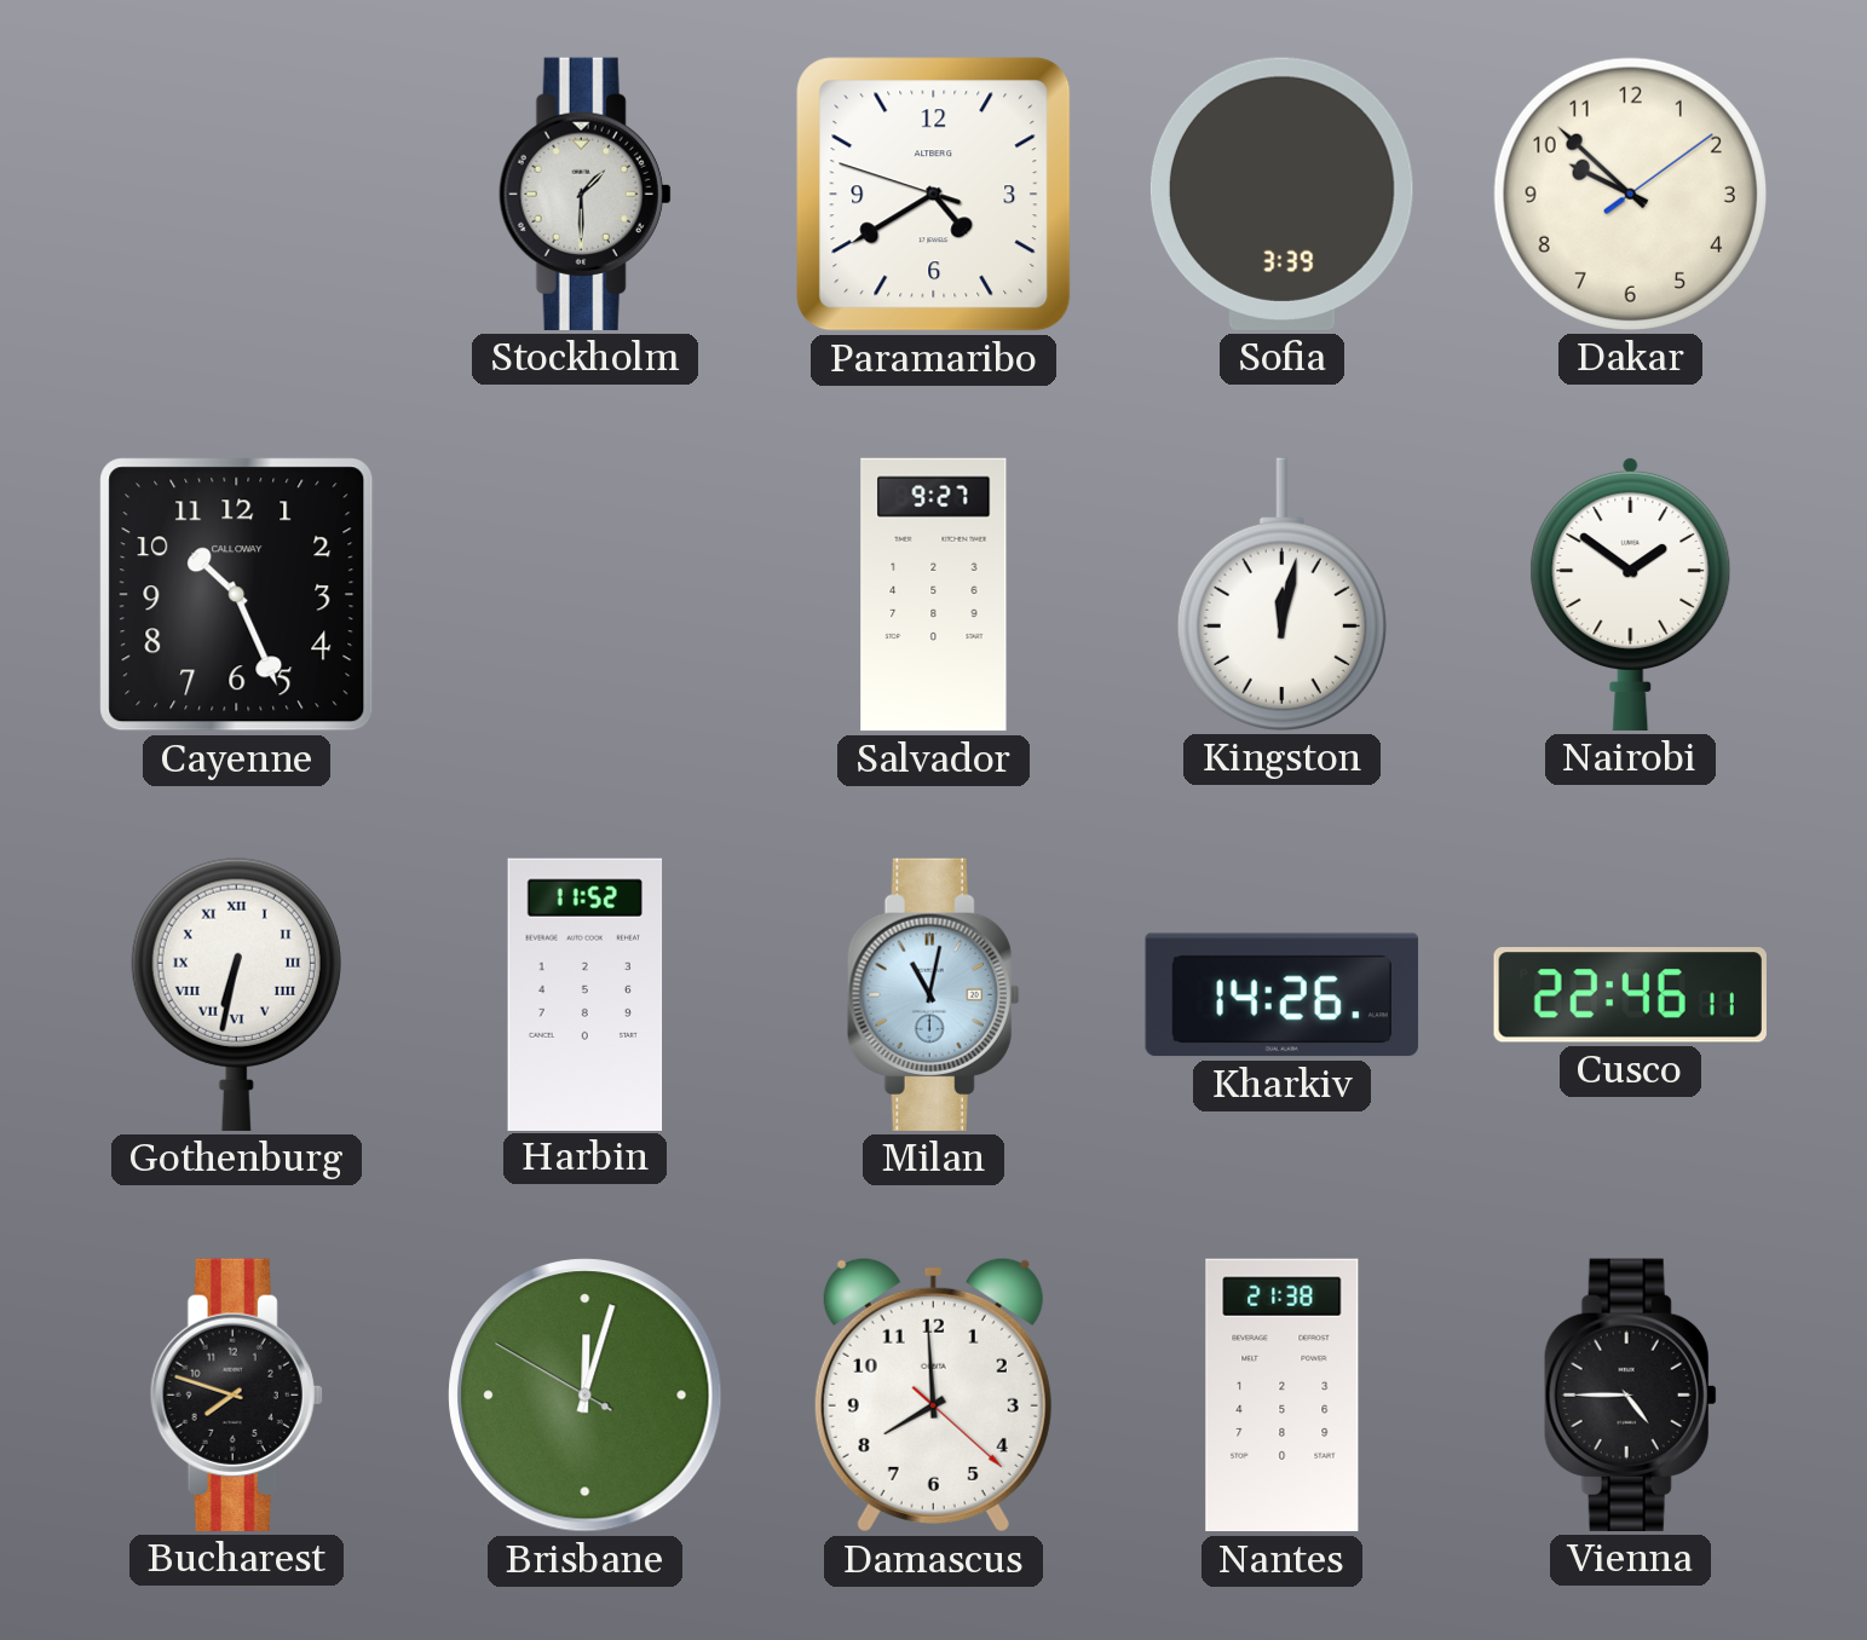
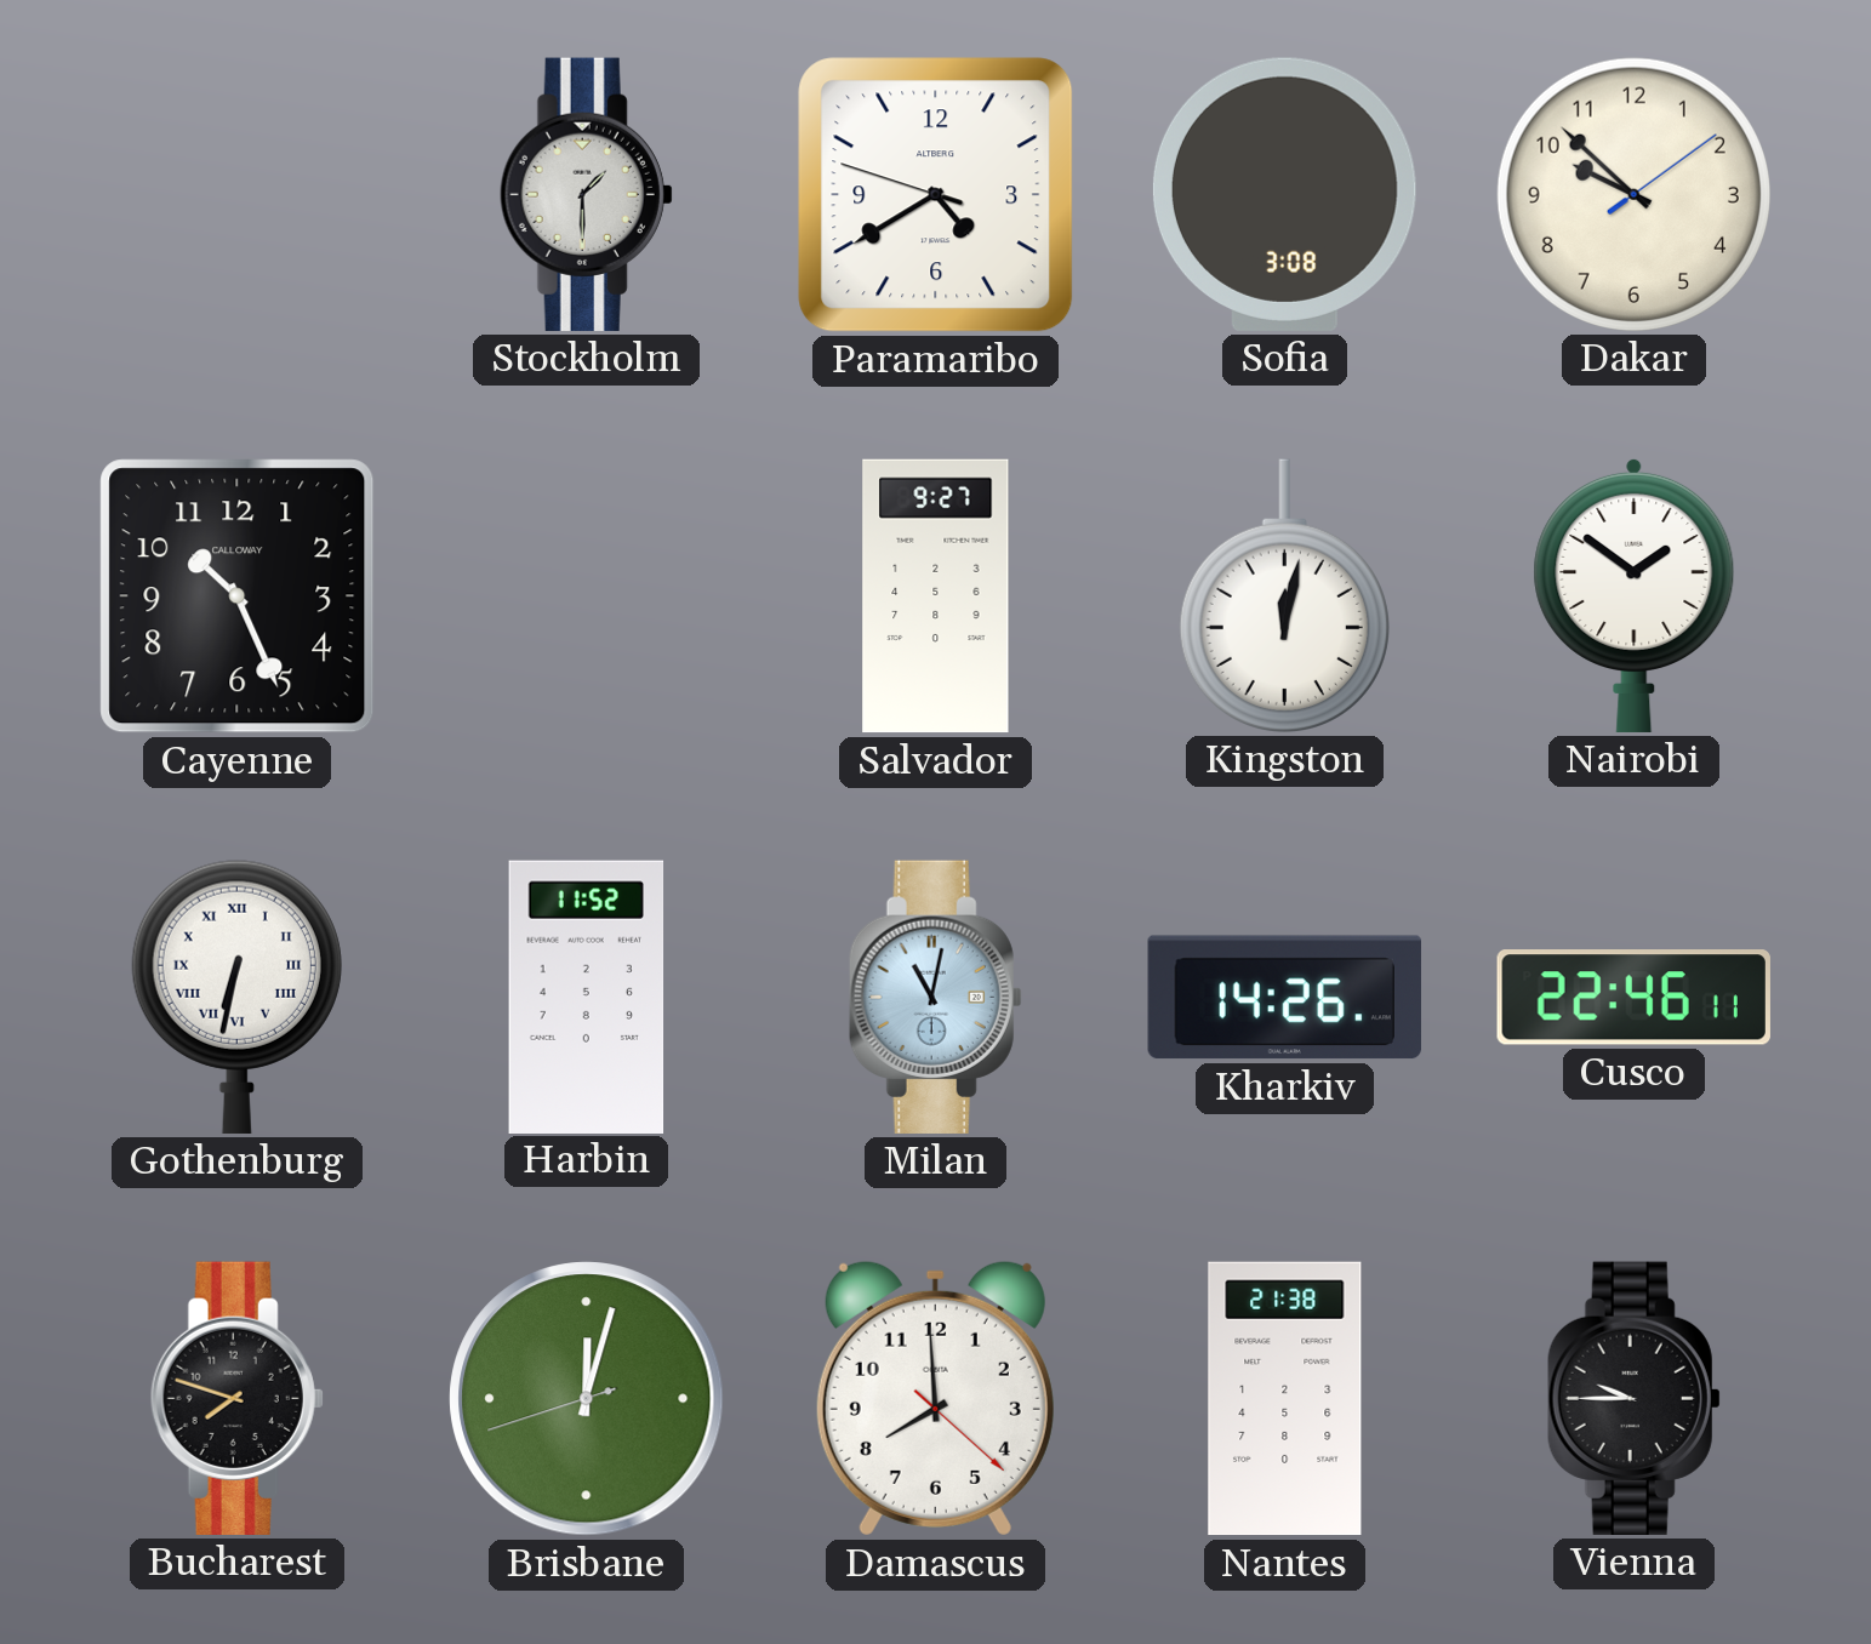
Sofia: 3:39 -> 3:08 (1284, 194)
Brisbane: 12:02:50 -> 12:02:42 (587, 1399)
Vienna: 4:45 -> 9:45 (1633, 1398)
